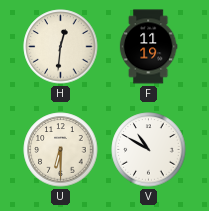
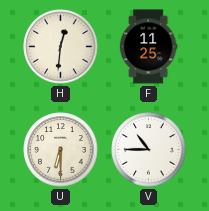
F: 11:19 -> 11:25 (148, 47)
V: 10:50 -> 10:45 (149, 150)
